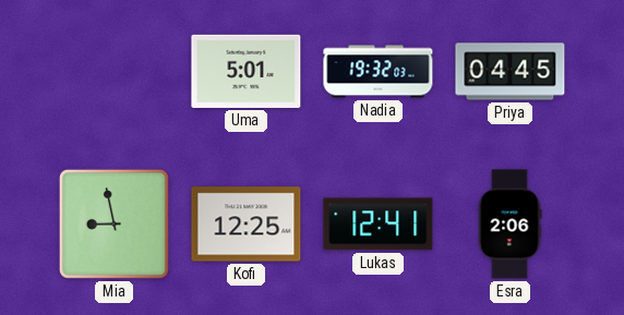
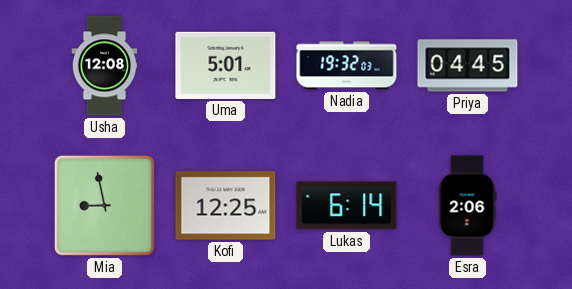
Usha: none -> 12:08 (105, 66)
Lukas: 12:41 -> 6:14 (347, 206)
